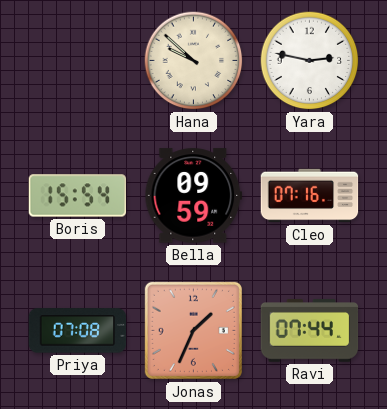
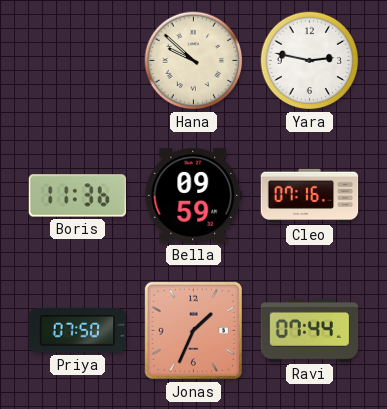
Boris: 15:54 -> 11:36 (78, 196)
Priya: 07:08 -> 07:50 (78, 331)
